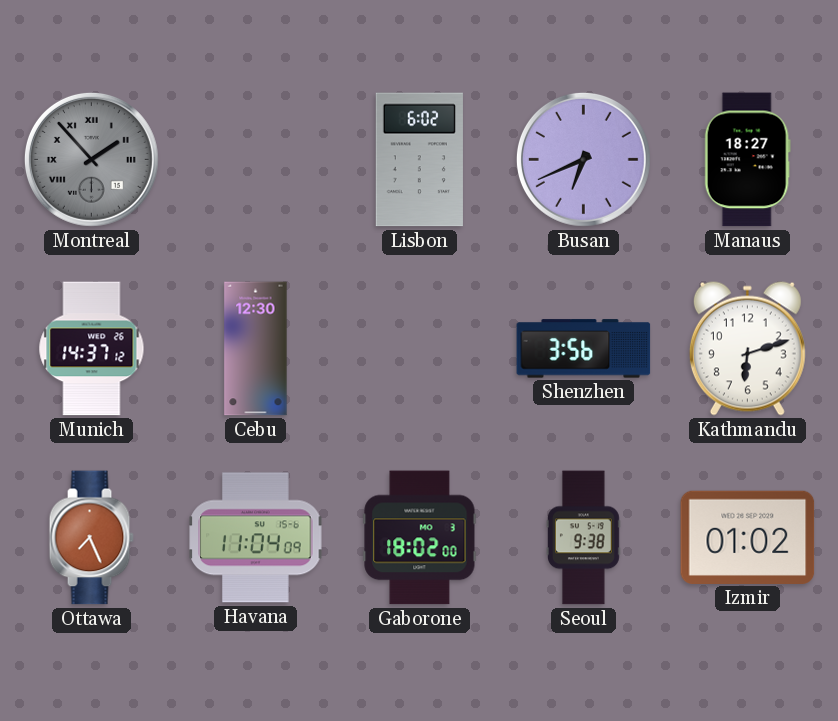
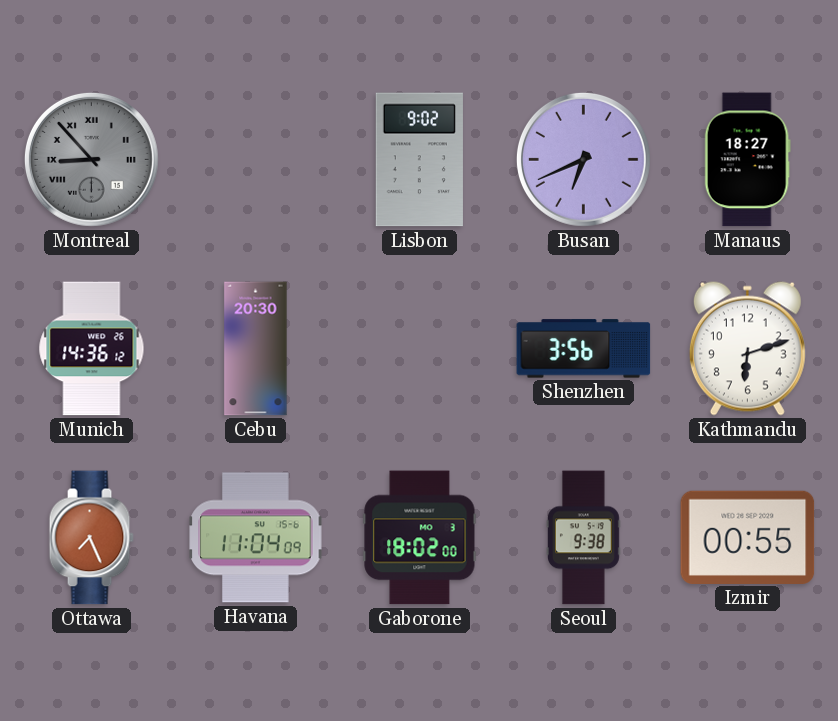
Montreal: 1:53 -> 8:53 (91, 159)
Lisbon: 6:02 -> 9:02 (419, 160)
Munich: 14:37 -> 14:36 (92, 349)
Cebu: 12:30 -> 20:30 (256, 349)
Izmir: 01:02 -> 00:55 (748, 537)
